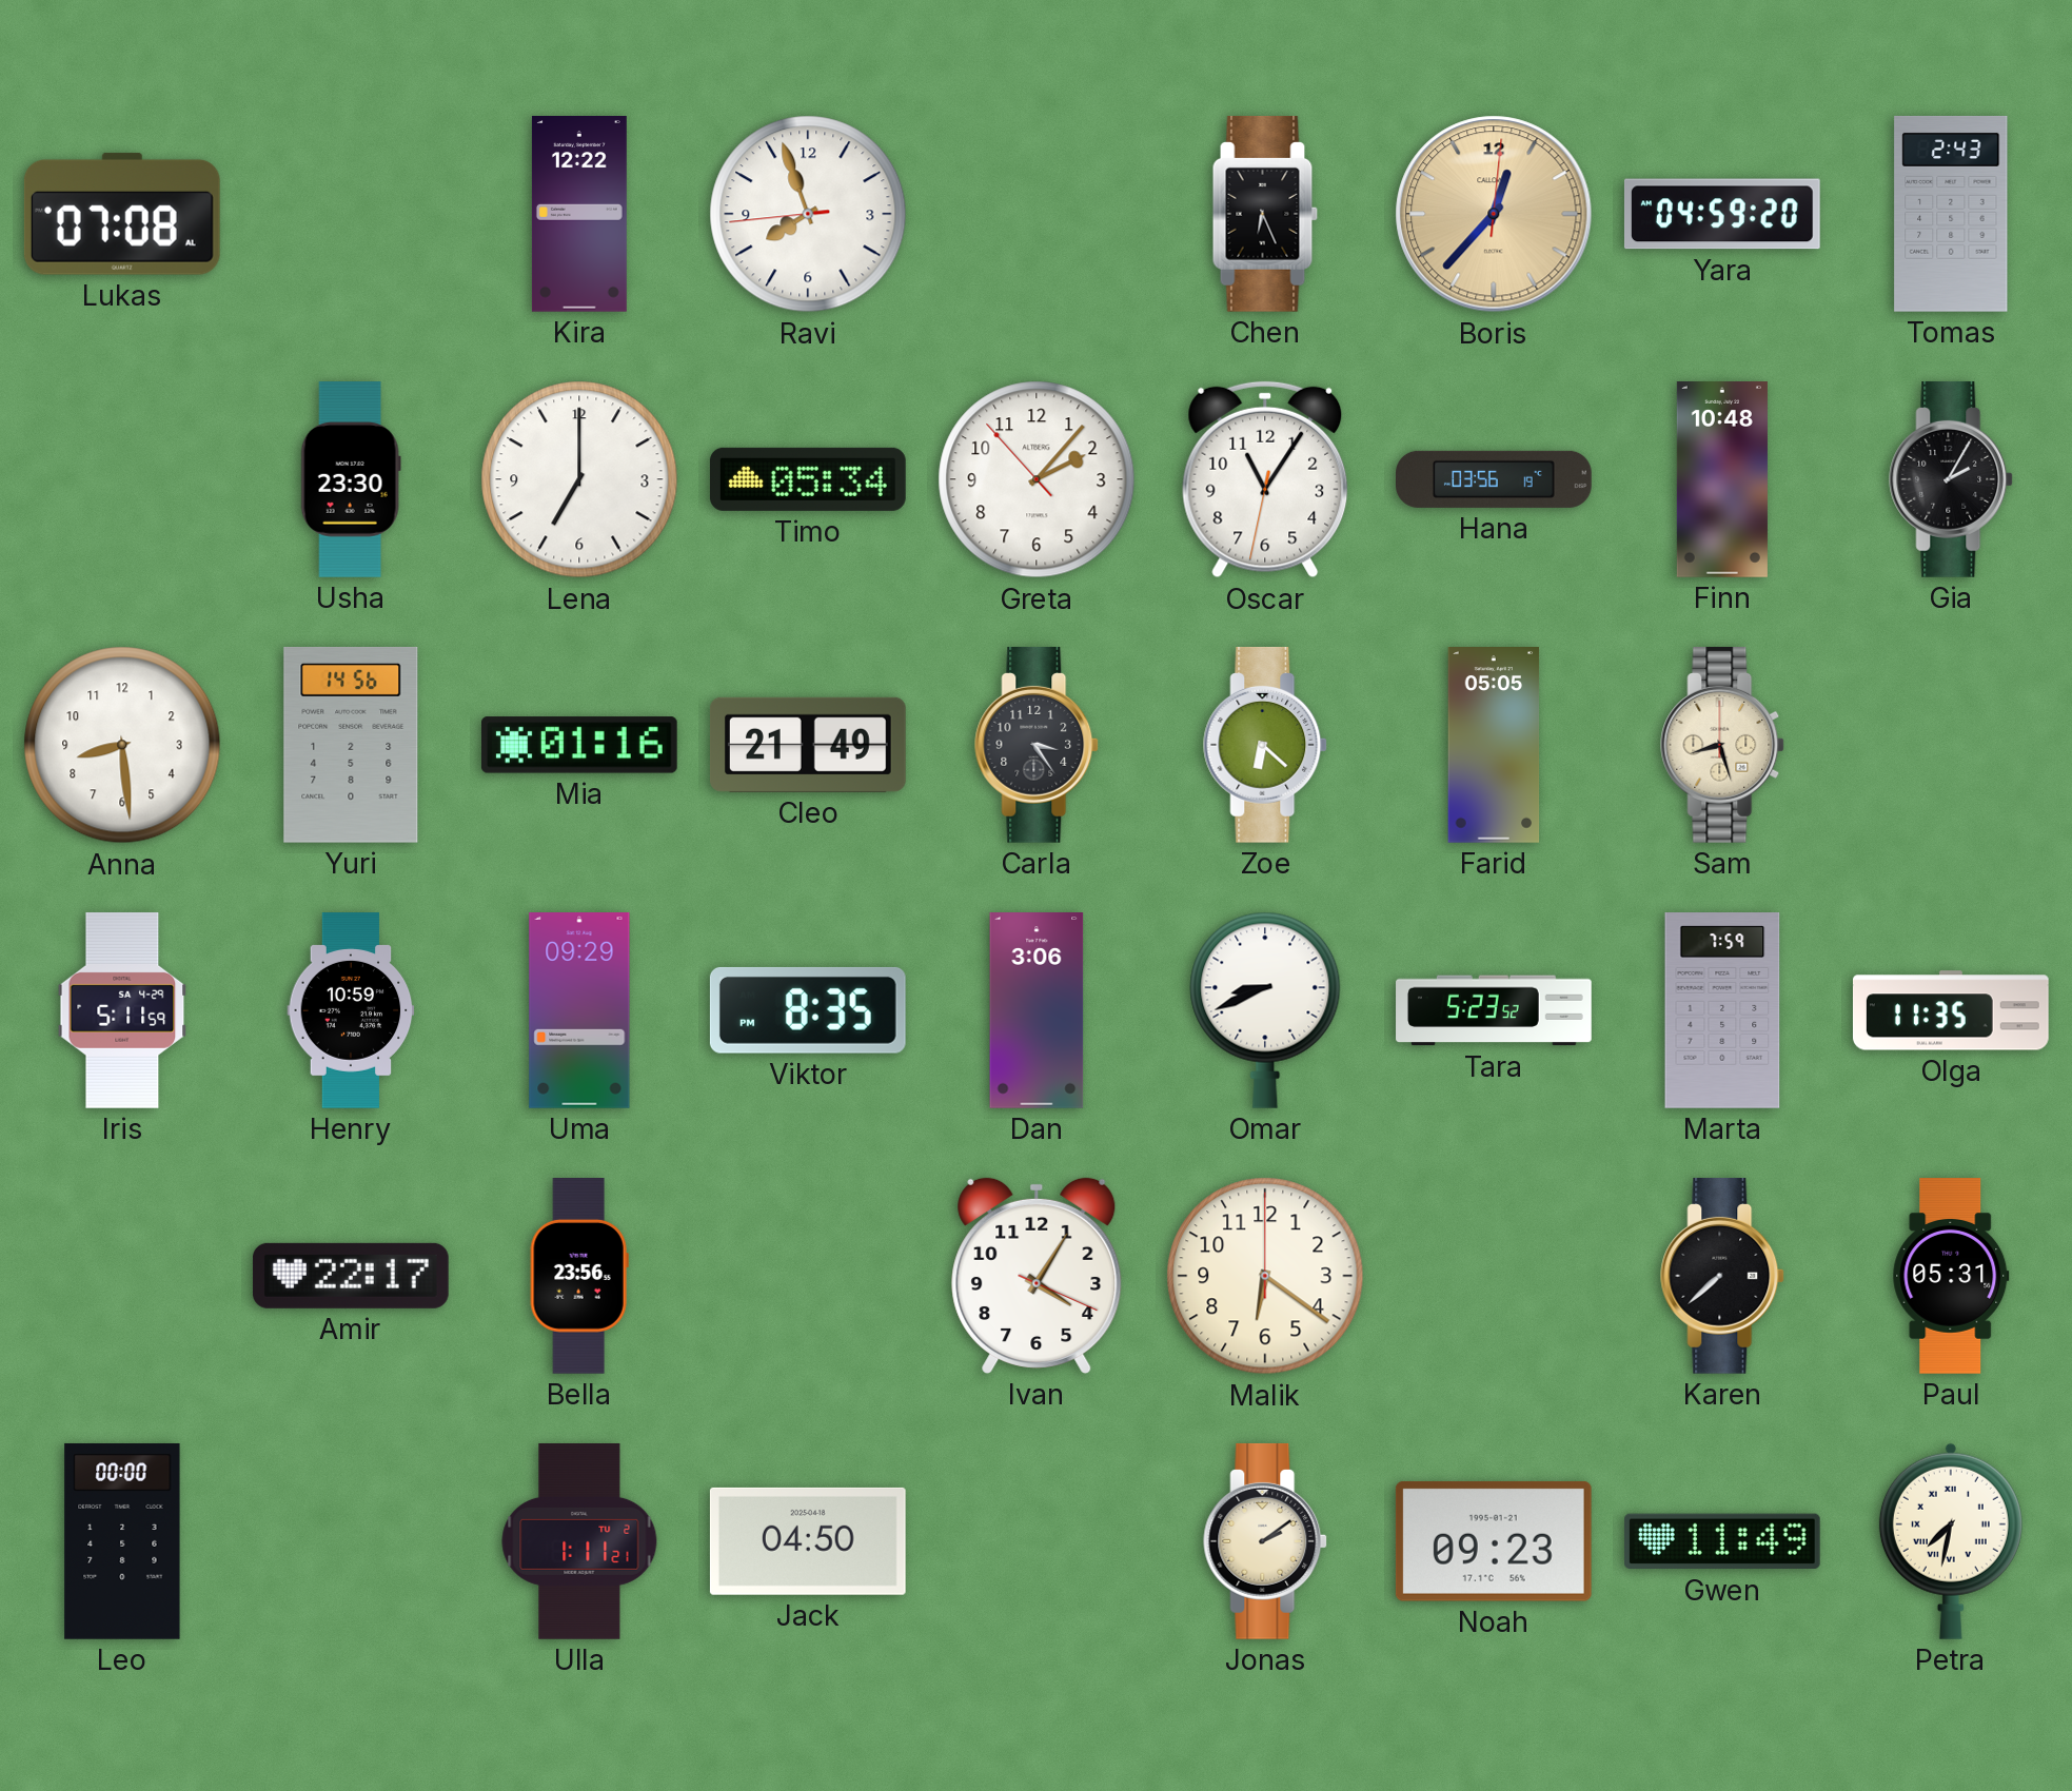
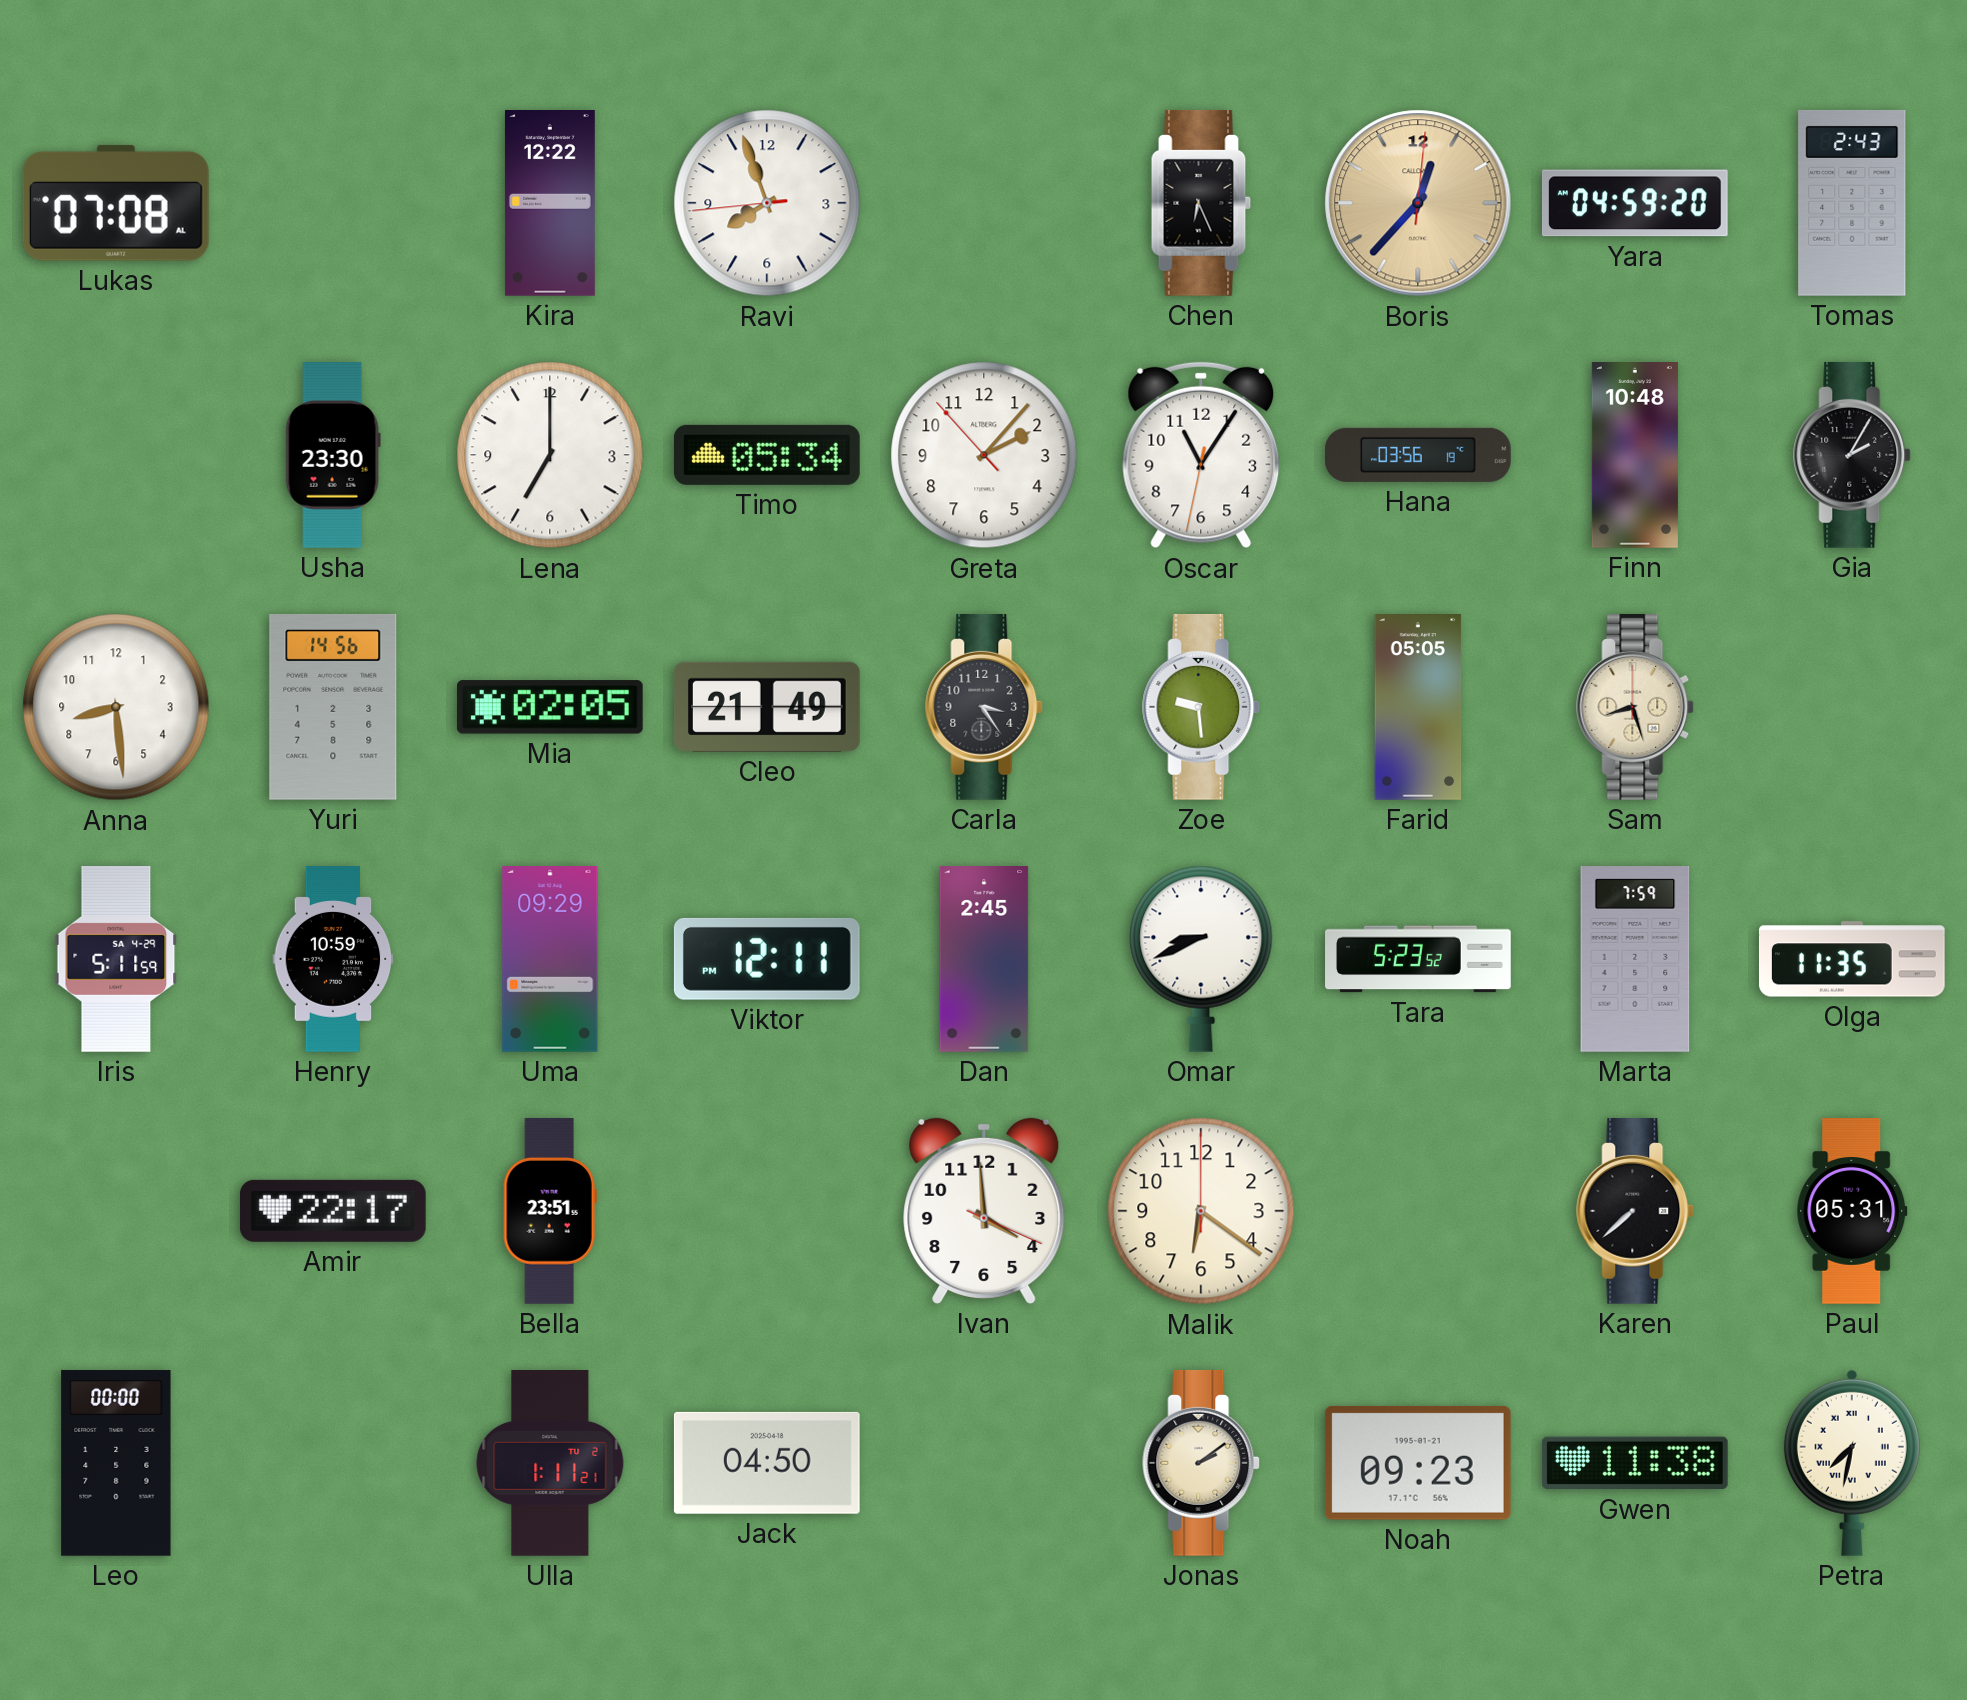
Mia: 01:16 -> 02:05 (550, 707)
Zoe: 6:22 -> 9:29 (1202, 707)
Viktor: 8:35 -> 12:11 (767, 959)
Dan: 3:06 -> 2:45 (984, 960)
Bella: 23:56 -> 23:51 (550, 1212)
Ivan: 4:05 -> 3:59 (984, 1211)
Gwen: 11:49 -> 11:38 (1635, 1463)
